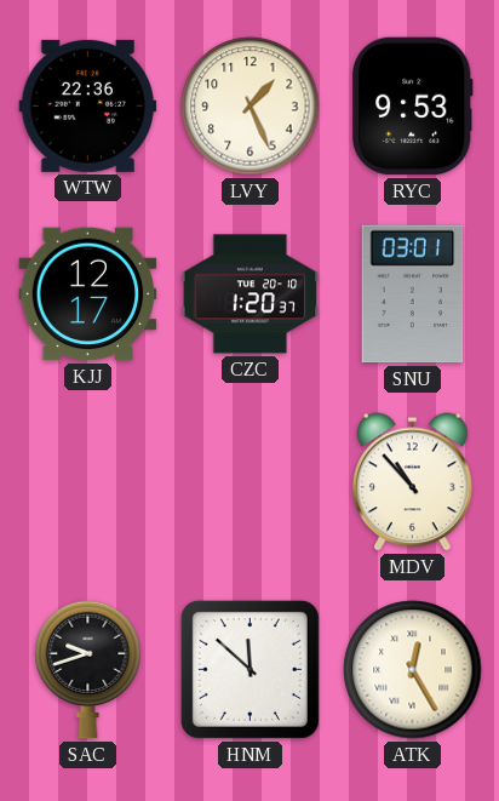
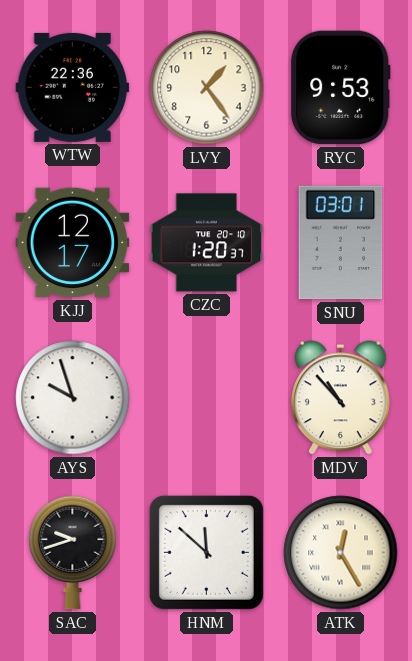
LVY: 1:26 -> 1:24 (207, 88)
AYS: none -> 9:57 (73, 398)
